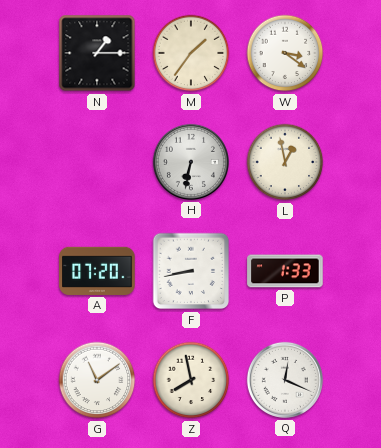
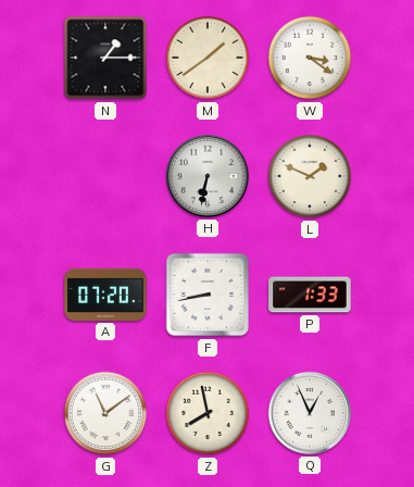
M: 1:36 -> 1:39 (208, 58)
L: 12:58 -> 1:49 (310, 176)
Q: 12:19 -> 12:56 (310, 413)
